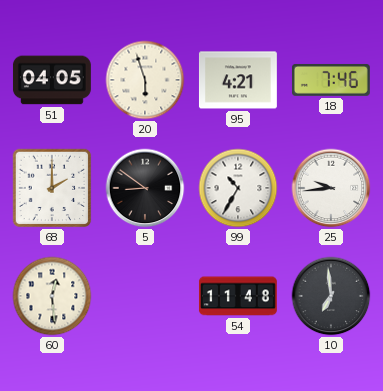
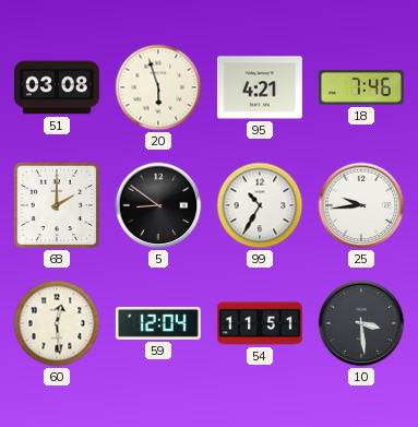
51: 04:05 -> 03:08 (57, 87)
59: none -> 12:04 (158, 323)
54: 11:48 -> 11:51 (260, 323)
10: 6:59 -> 3:29 (361, 323)
